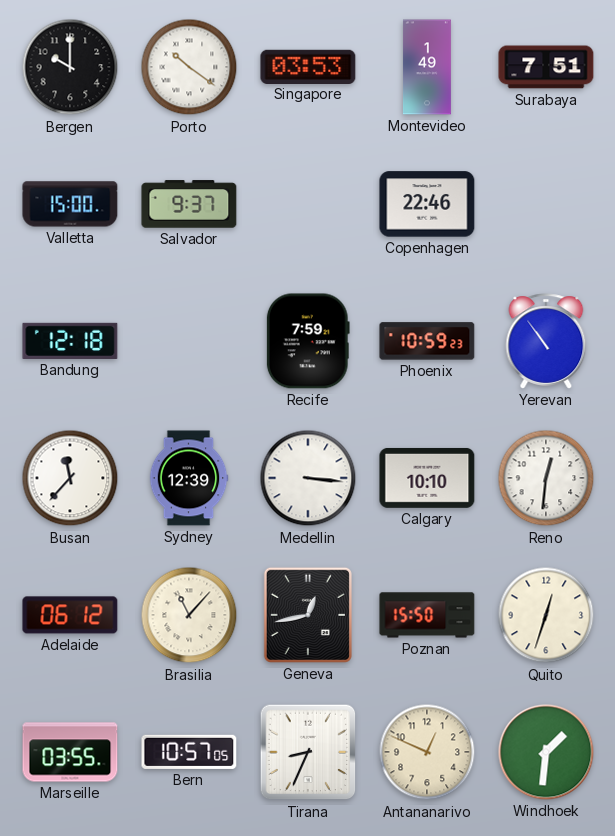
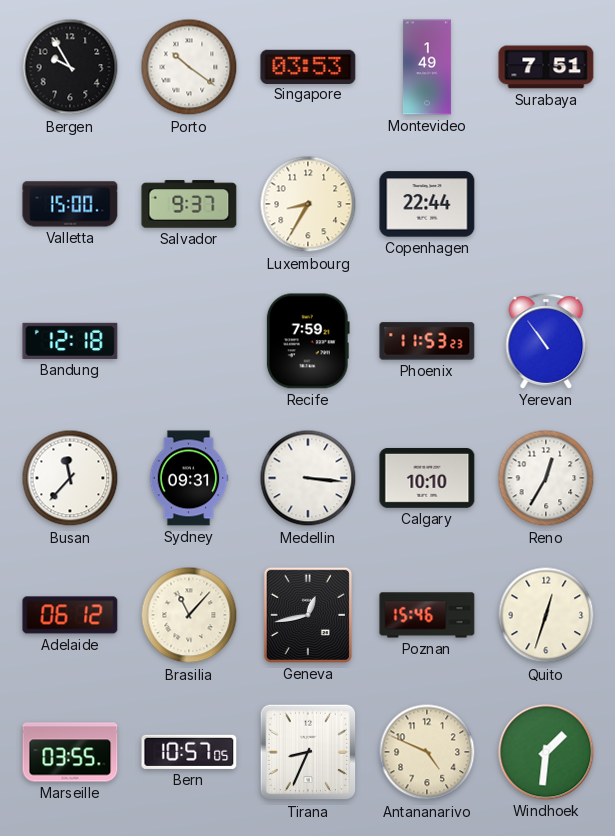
Bergen: 10:00 -> 9:55 (70, 67)
Luxembourg: none -> 8:35 (308, 204)
Copenhagen: 22:46 -> 22:44 (427, 204)
Phoenix: 10:59 -> 11:53 (427, 341)
Sydney: 12:39 -> 09:31 (189, 478)
Reno: 12:31 -> 12:35 (546, 478)
Poznan: 15:50 -> 15:46 (427, 615)
Antananarivo: 12:49 -> 4:49 (427, 752)
